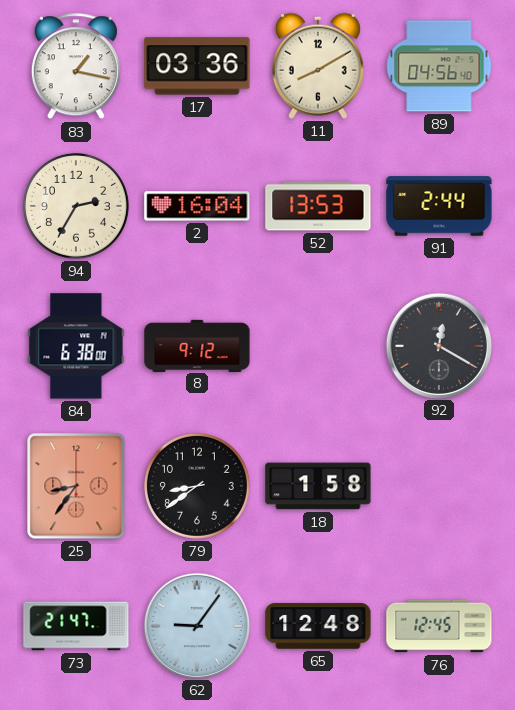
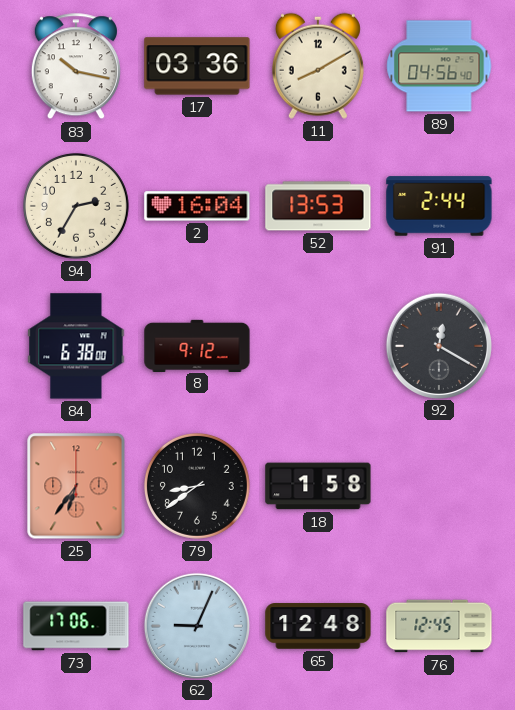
83: 1:17 -> 10:17 (76, 67)
25: 8:36 -> 6:36 (76, 486)
73: 21:47 -> 17:06 (76, 626)
62: 9:06 -> 9:04 (196, 625)
